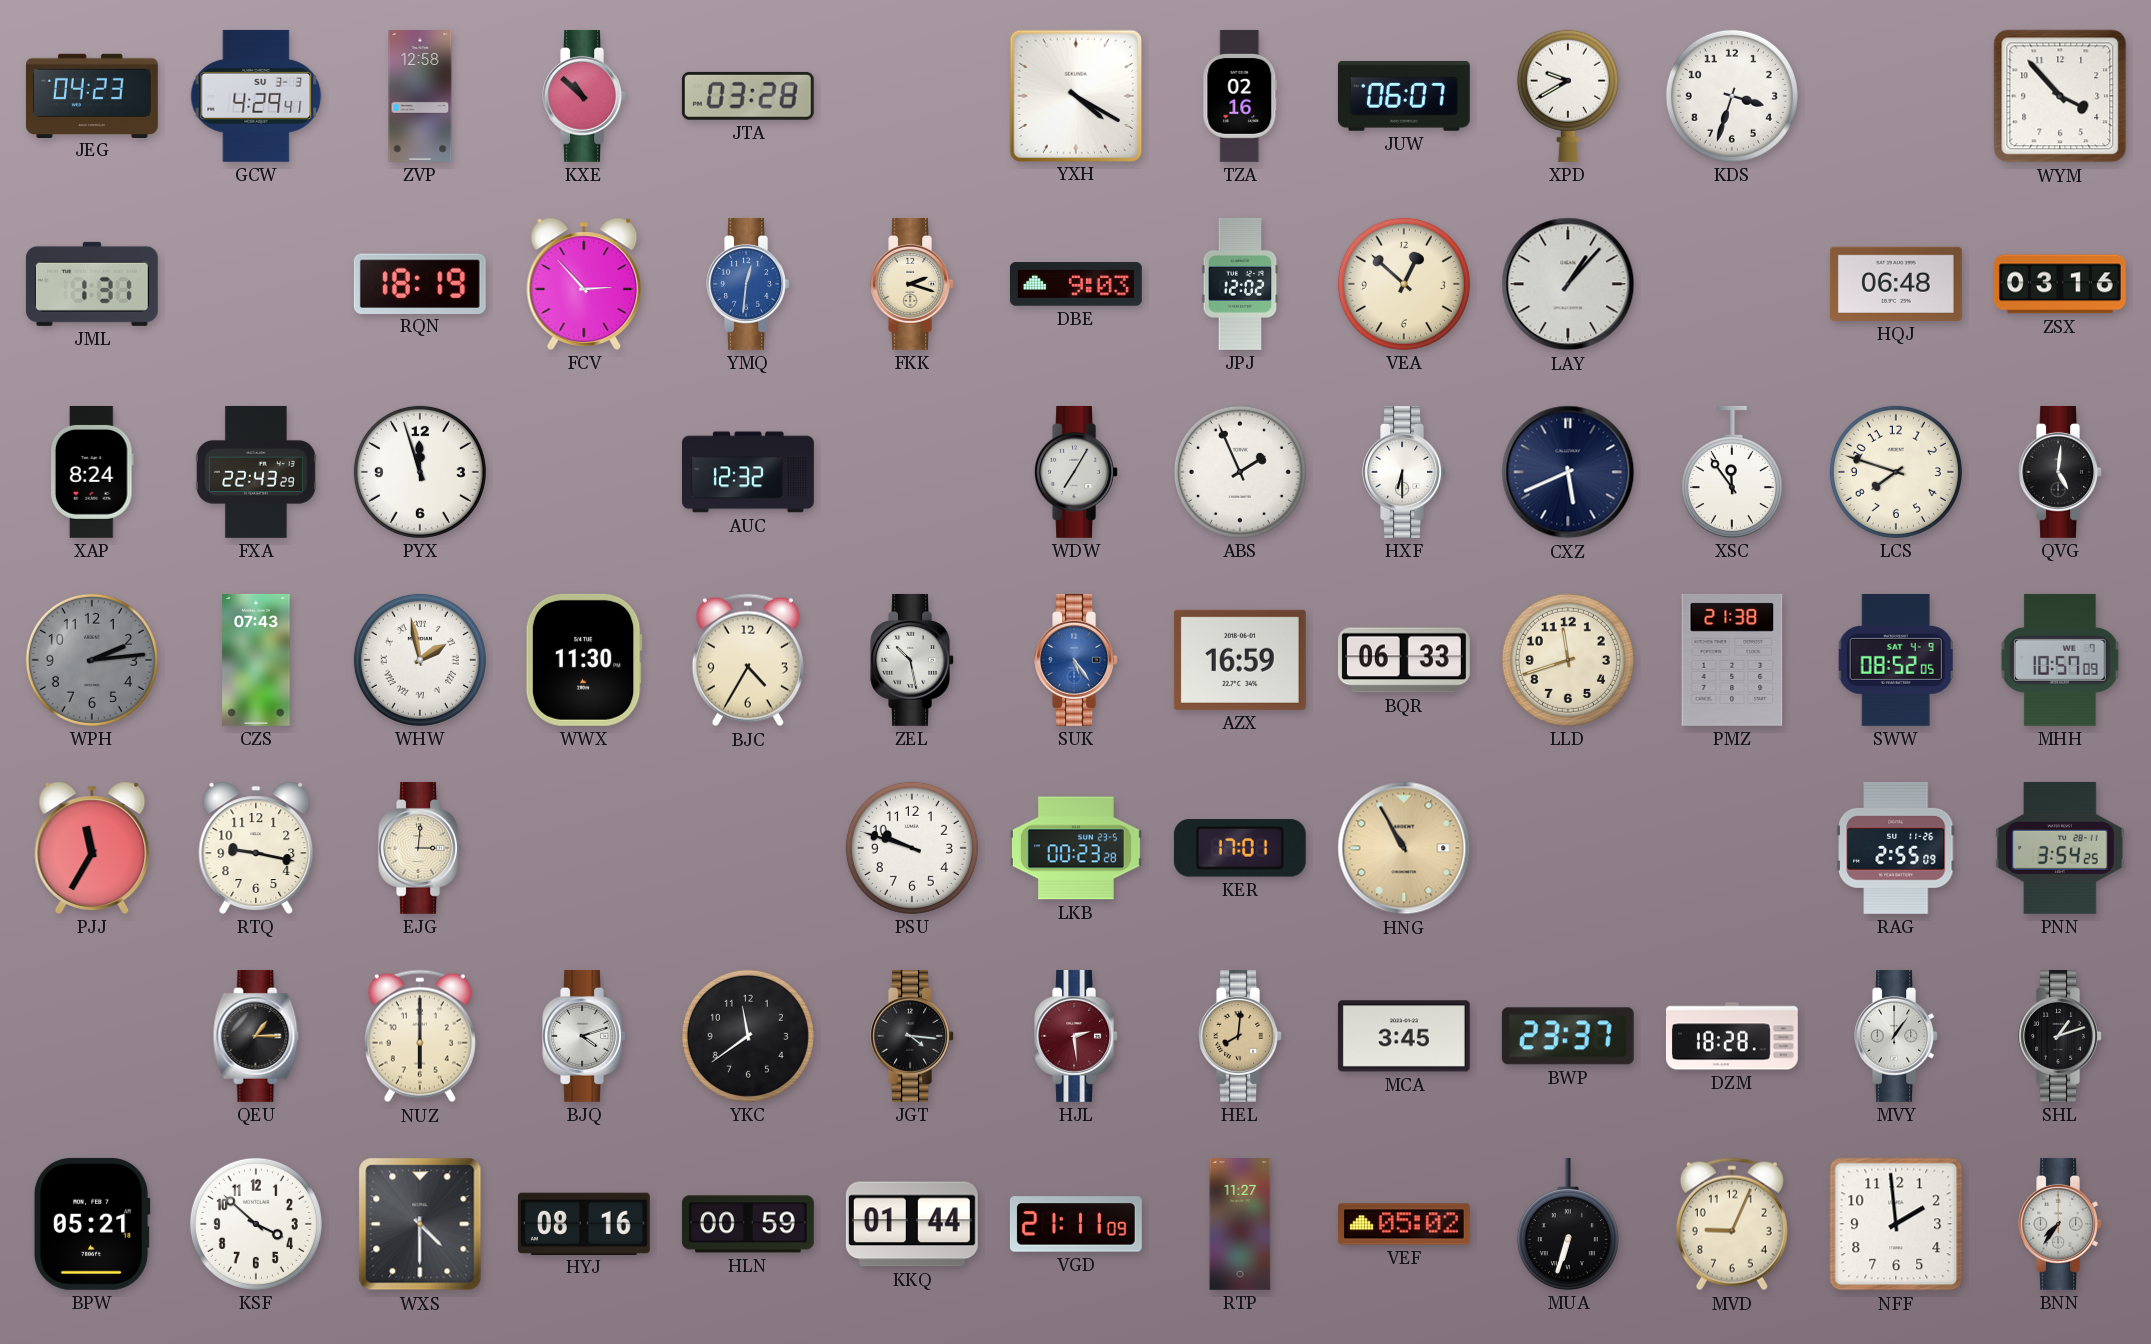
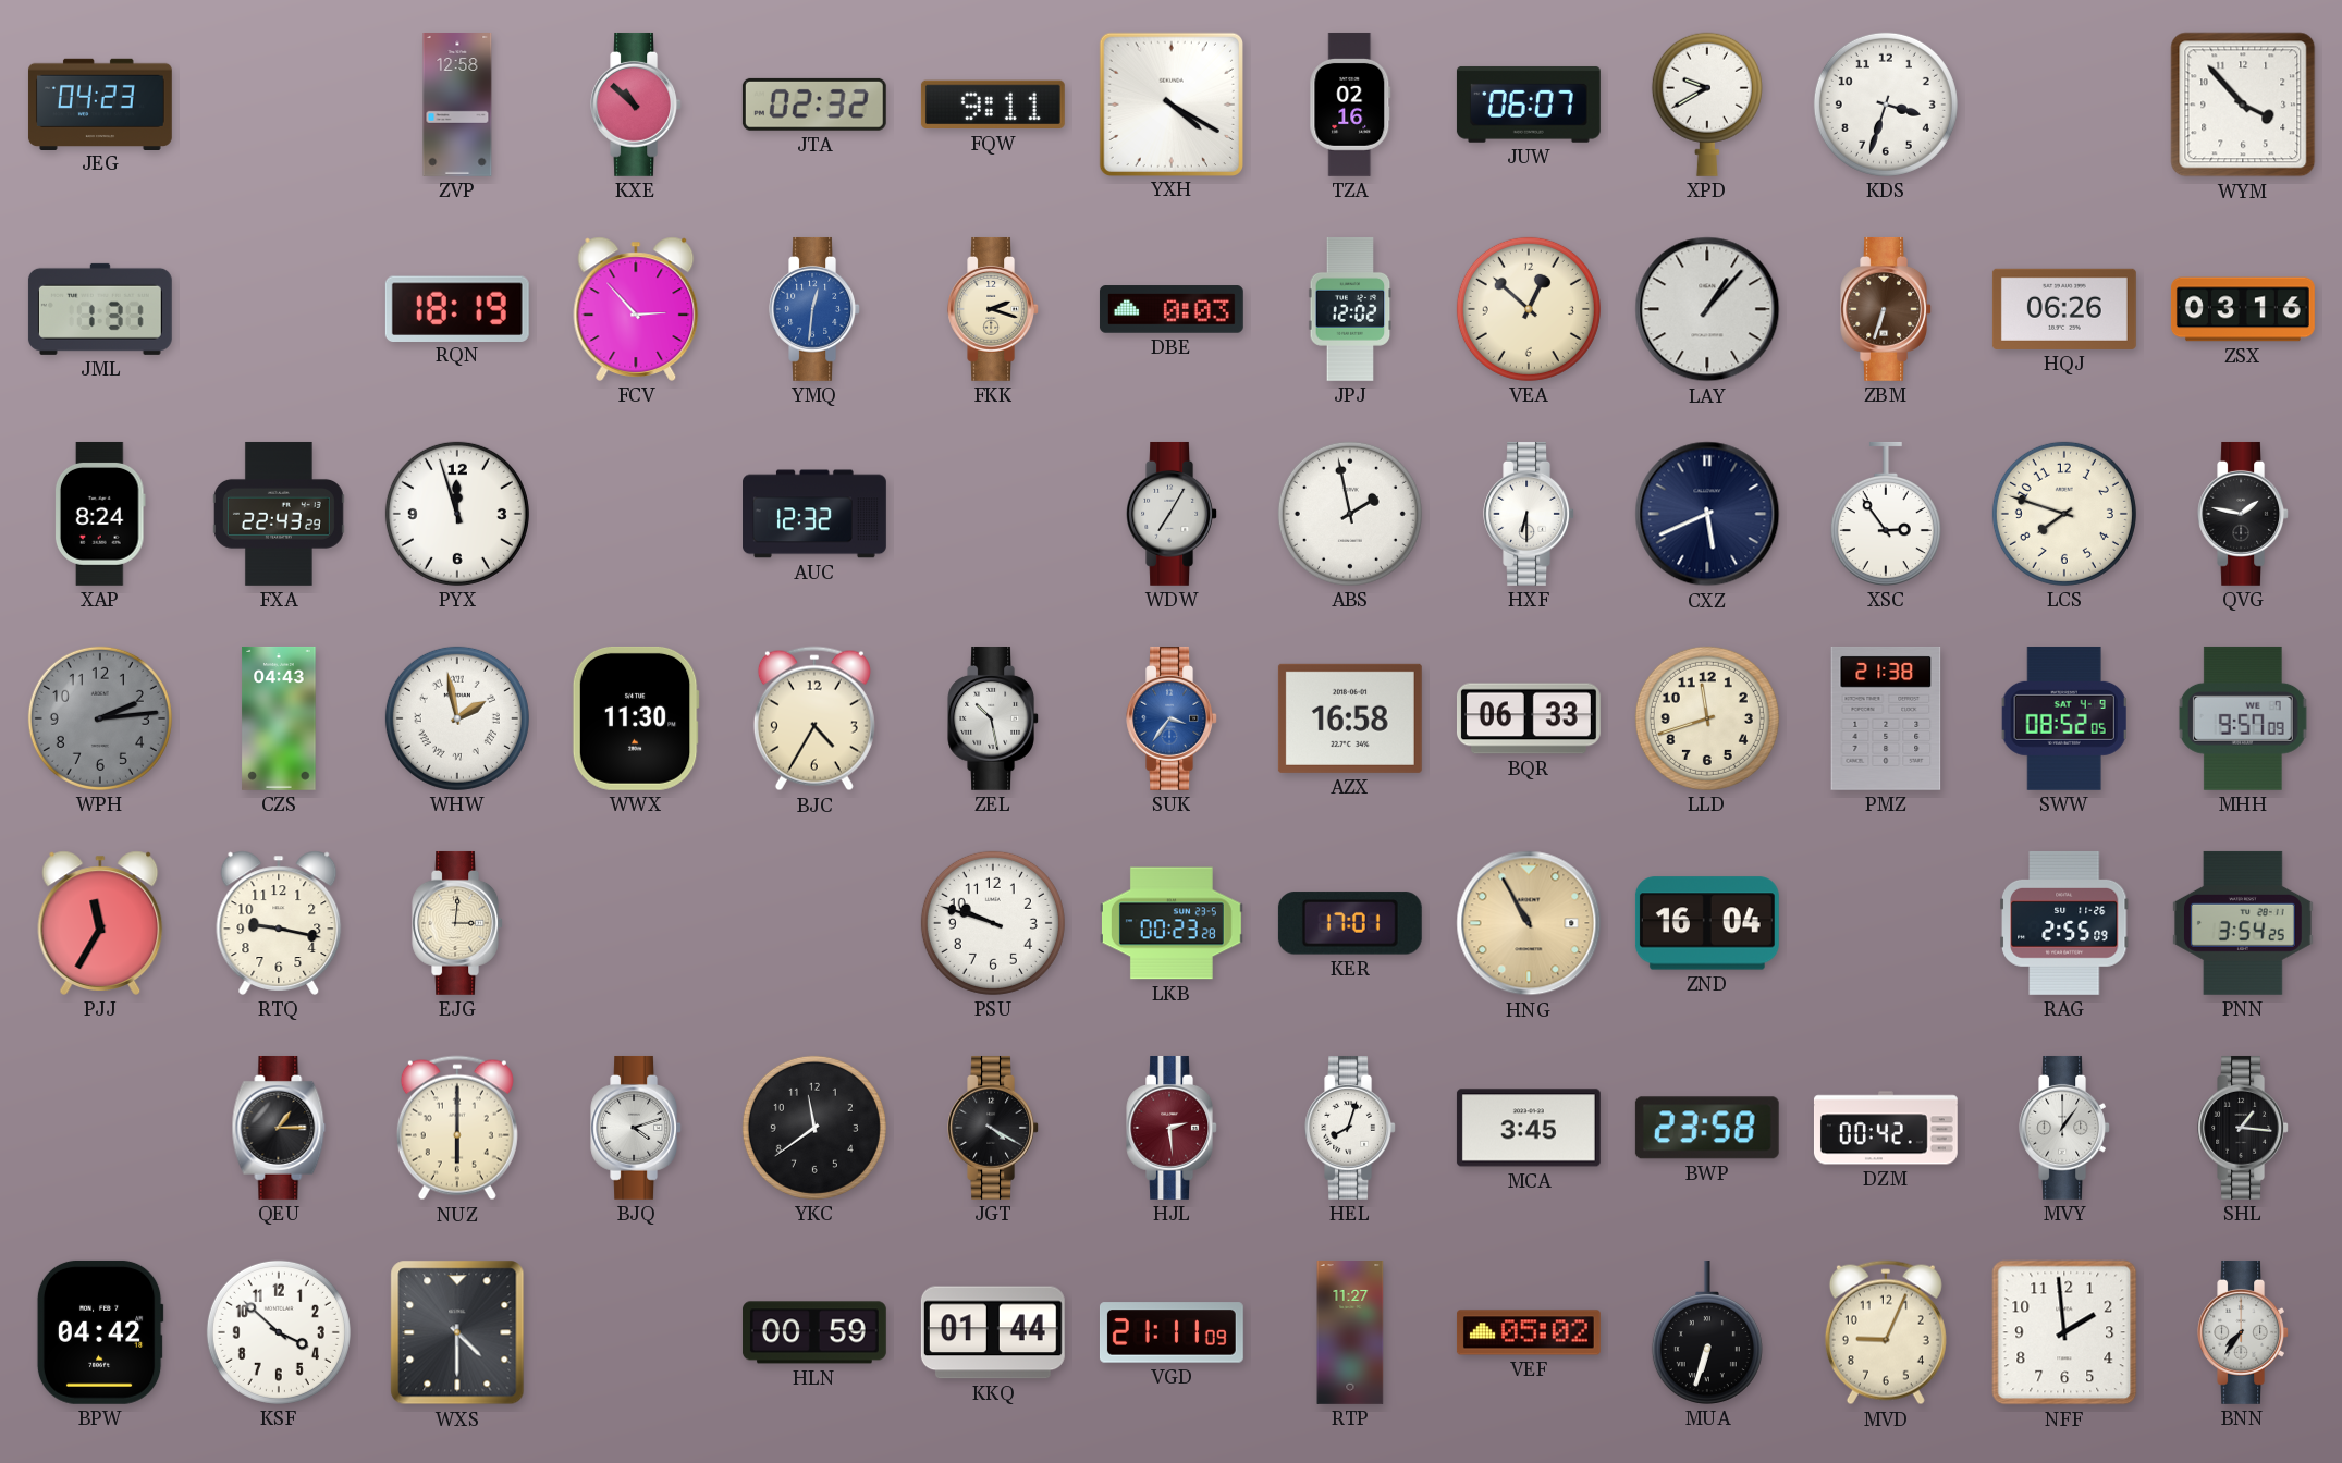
GCW: 4:29 -> none (256, 96)
JTA: 03:28 -> 02:32 (814, 104)
FQW: none -> 9:11 (993, 104)
DBE: 9:03 -> 0:03 (1172, 309)
ZBM: none -> 6:33 (1886, 309)
HQJ: 06:48 -> 06:26 (2064, 309)
ABS: 1:56 -> 1:58 (1350, 514)
XSC: 11:54 -> 2:54 (1886, 514)
QVG: 5:01 -> 1:47 (2243, 514)
CZS: 07:43 -> 04:43 (279, 718)
SUK: 5:24 -> 3:36 (1172, 718)
AZX: 16:59 -> 16:58 (1350, 718)
MHH: 10:57 -> 9:57 (2243, 718)
ZND: none -> 16:04 (1707, 923)
JGT: 4:16 -> 4:20 (993, 1128)
HEL: 8:01 -> 8:03 (1350, 1128)
HEL dial: champagne -> white (1350, 1128)
BWP: 23:37 -> 23:58 (1707, 1128)
DZM: 18:28 -> 00:42 (1886, 1128)
SHL: 1:12 -> 1:16 (2243, 1128)
BPW: 05:21 -> 04:42 (100, 1332)
HYJ: 08:16 -> none (584, 1223)
